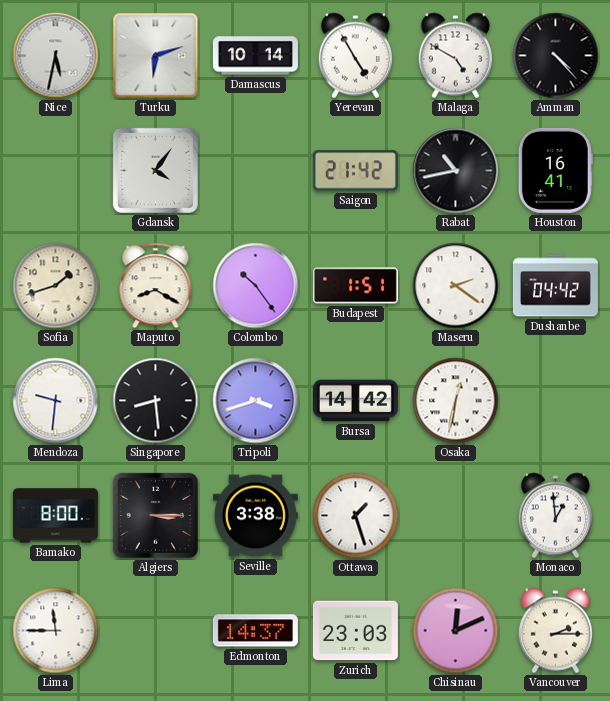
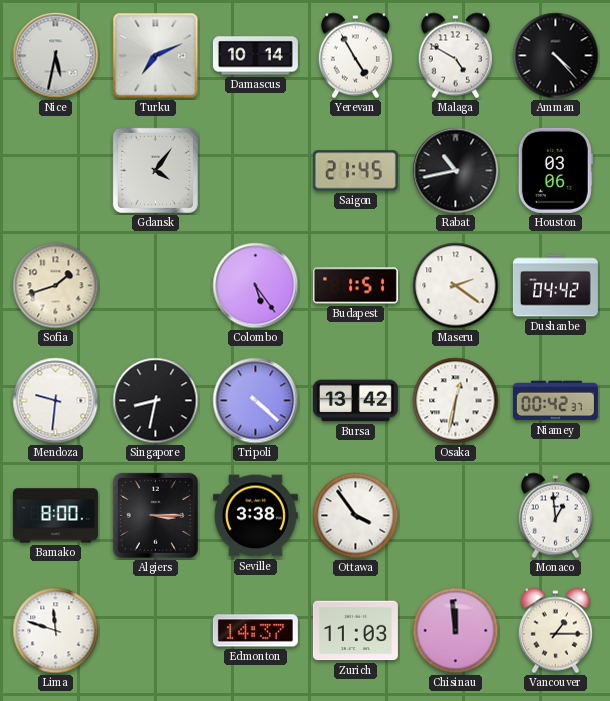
Turku: 6:12 -> 7:11 (156, 56)
Saigon: 21:42 -> 21:45 (355, 171)
Houston: 16:41 -> 03:06 (555, 170)
Maputo: 8:20 -> none (156, 286)
Colombo: 10:24 -> 5:24 (256, 286)
Singapore: 8:29 -> 8:32 (156, 401)
Tripoli: 3:42 -> 4:22 (256, 401)
Bursa: 14:42 -> 13:42 (355, 401)
Niamey: none -> 00:42 (555, 401)
Ottawa: 1:27 -> 3:54 (356, 516)
Lima: 11:45 -> 11:48 (56, 631)
Zurich: 23:03 -> 11:03 (355, 631)
Chisinau: 12:11 -> 11:59 (456, 631)
Vancouver: 2:15 -> 1:15 (555, 631)
